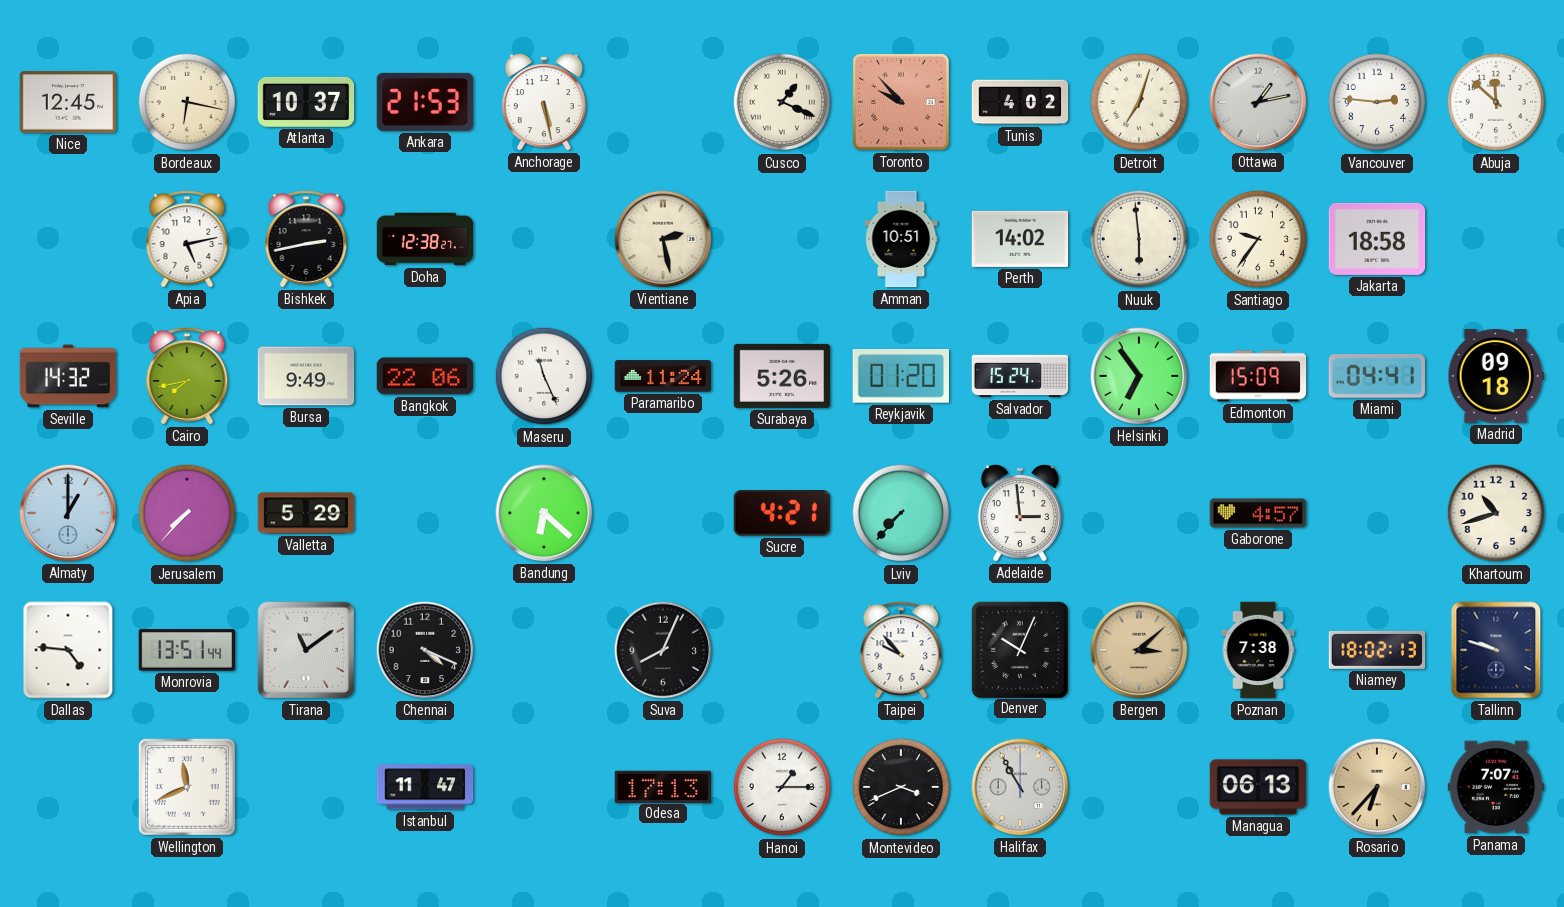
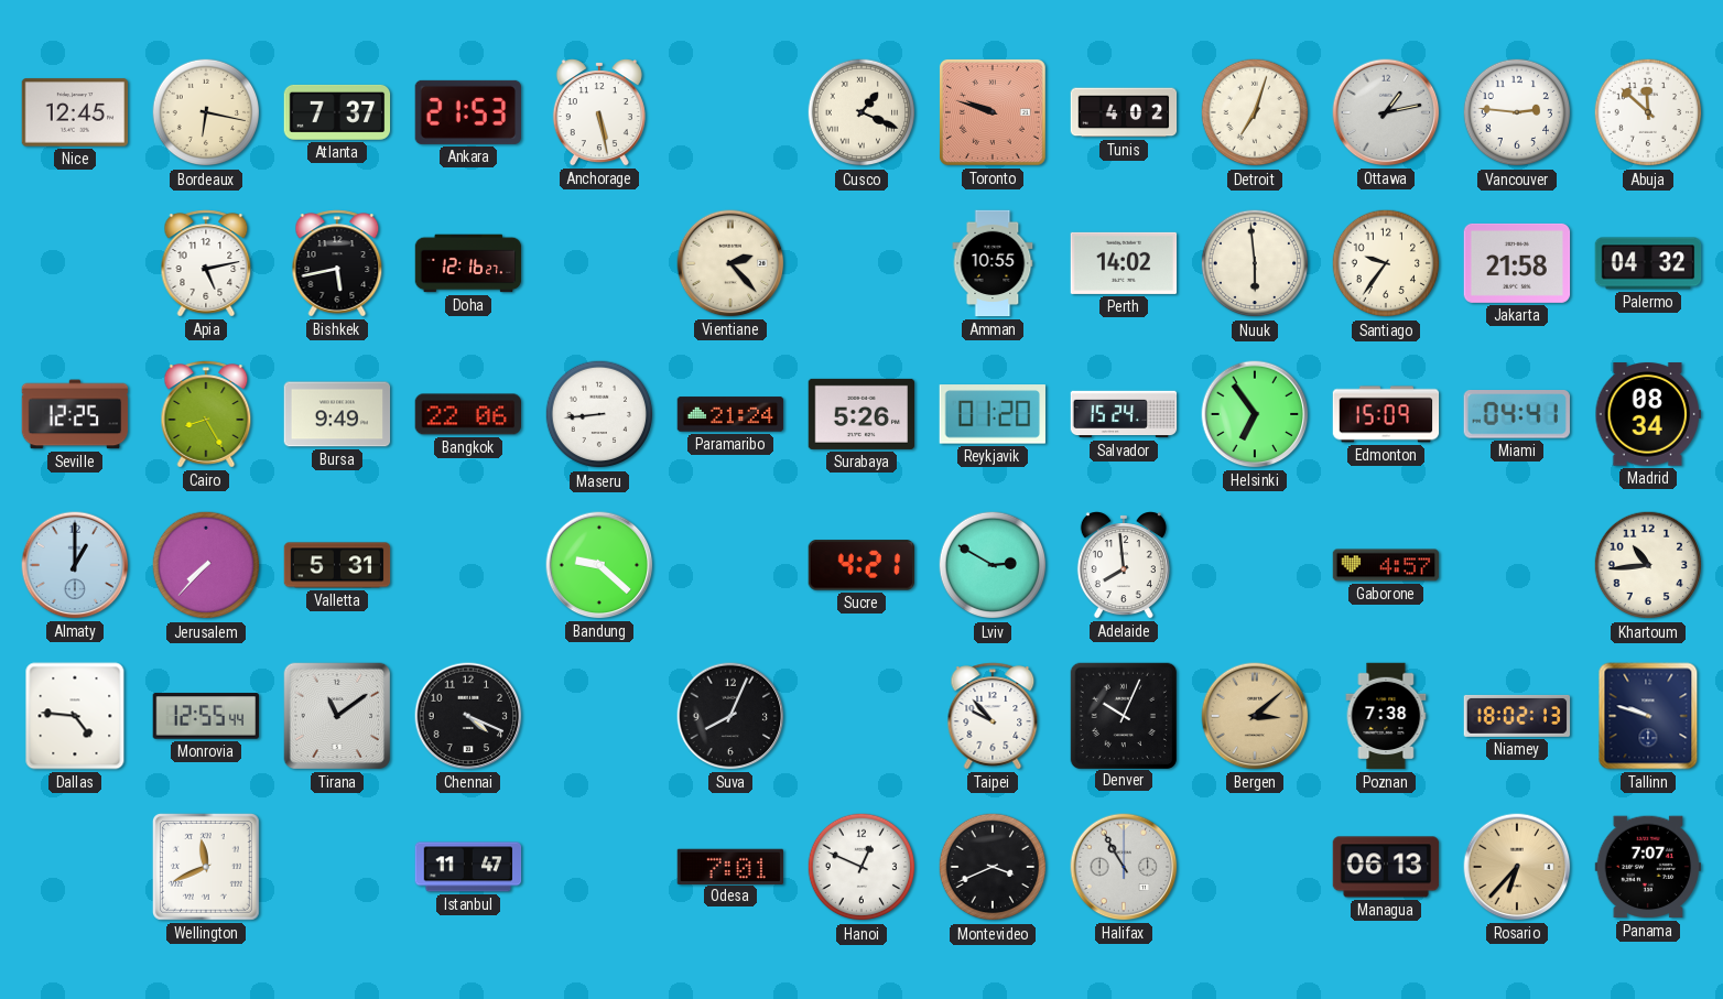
Atlanta: 10:37 -> 7:37 (337, 112)
Toronto: 9:53 -> 9:48 (993, 112)
Bishkek: 2:43 -> 5:43 (337, 263)
Doha: 12:38 -> 12:16 (468, 263)
Vientiane: 2:28 -> 2:23 (730, 263)
Amman: 10:51 -> 10:55 (993, 263)
Jakarta: 18:58 -> 21:58 (1517, 263)
Palermo: none -> 04:32 (1648, 263)
Seville: 14:32 -> 12:25 (75, 414)
Cairo: 7:43 -> 8:25 (206, 414)
Maseru: 11:26 -> 8:44 (599, 414)
Paramaribo: 11:24 -> 21:24 (730, 414)
Madrid: 09:18 -> 08:34 (1648, 414)
Valletta: 5:29 -> 5:31 (337, 565)
Bandung: 6:22 -> 9:22 (599, 565)
Lviv: 7:37 -> 2:50 (993, 565)
Adelaide: 2:59 -> 7:59 (1124, 565)
Khartoum: 10:42 -> 10:44 (1648, 565)
Monrovia: 13:51 -> 12:55 (205, 716)
Odesa: 17:13 -> 7:01 (729, 866)
Hanoi: 1:15 -> 12:49 (861, 867)
